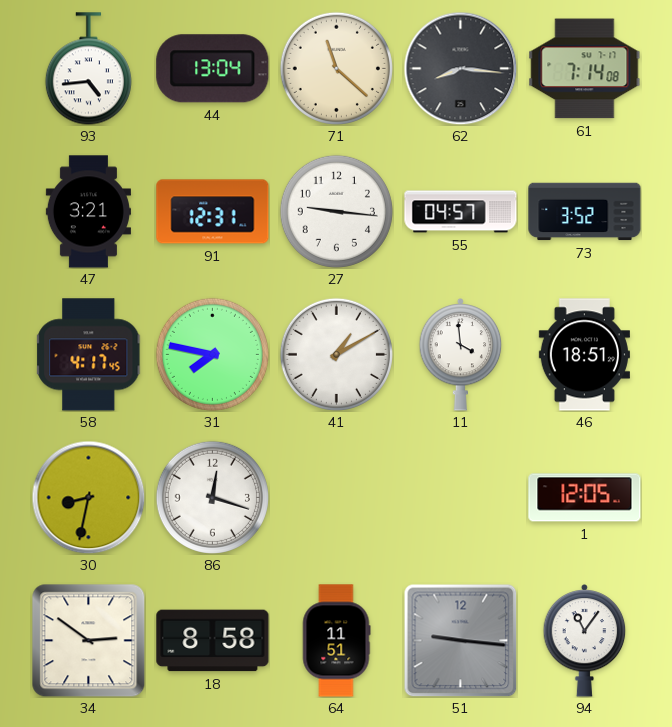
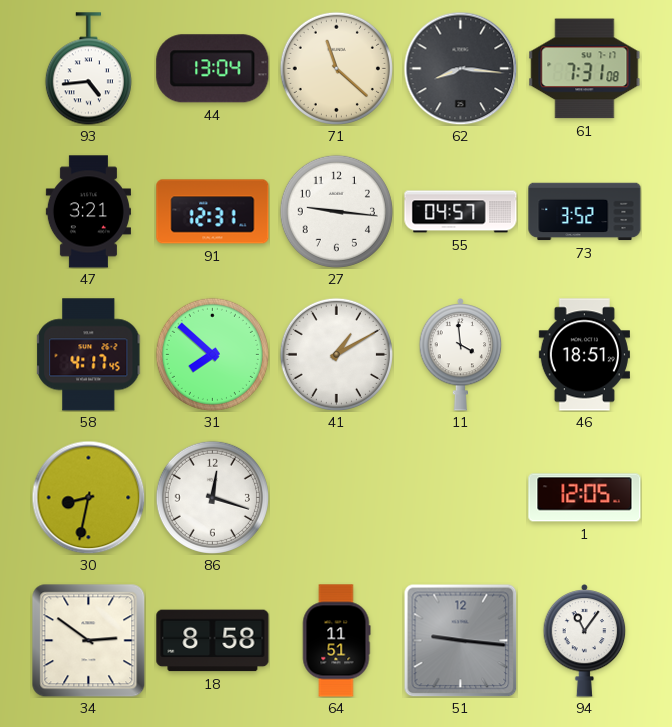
61: 7:14 -> 7:31 (585, 69)
31: 7:47 -> 7:52 (212, 354)
